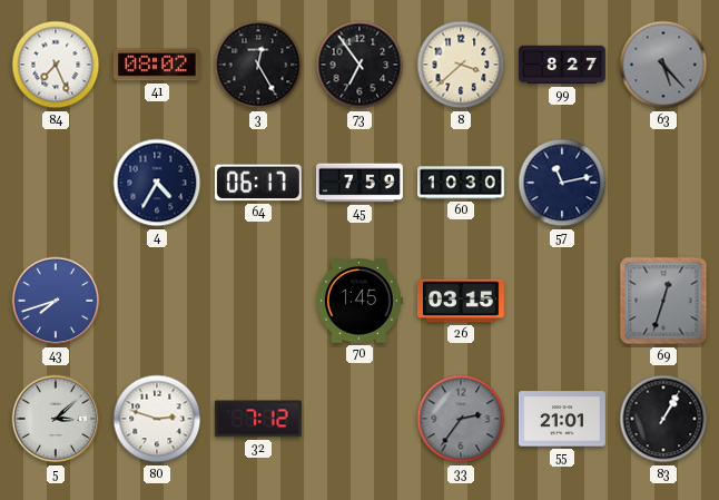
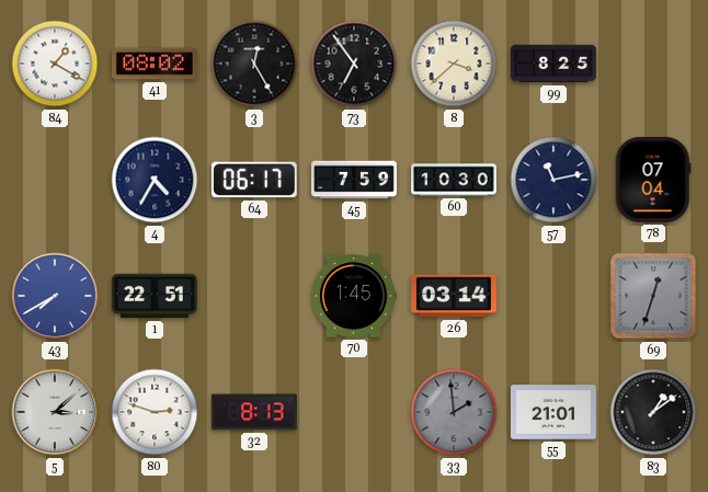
84: 7:26 -> 1:20 (55, 64)
99: 8:27 -> 8:25 (555, 64)
63: 5:23 -> none (663, 65)
78: none -> 07:04 (653, 180)
43: 7:42 -> 7:40 (55, 296)
1: none -> 22:51 (155, 296)
26: 03:15 -> 03:14 (454, 296)
32: 7:12 -> 8:13 (254, 412)
33: 2:36 -> 1:59 (454, 412)
83: 1:05 -> 1:09 (653, 412)
